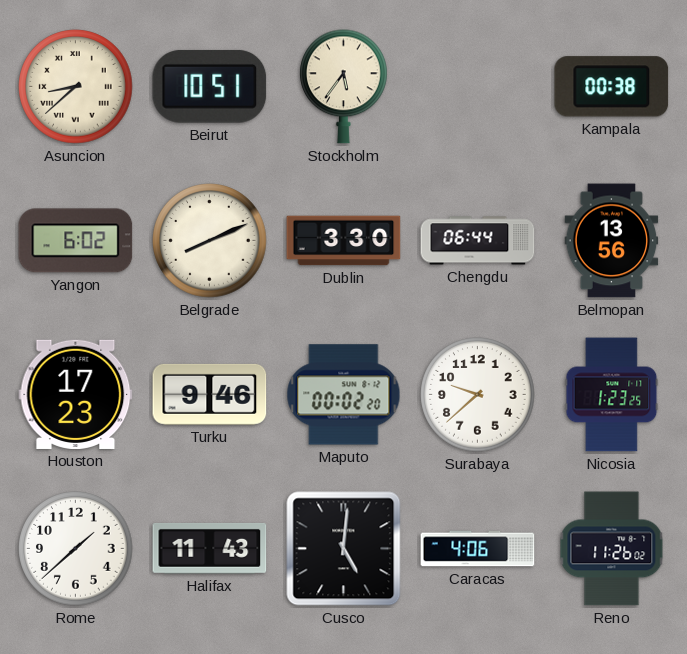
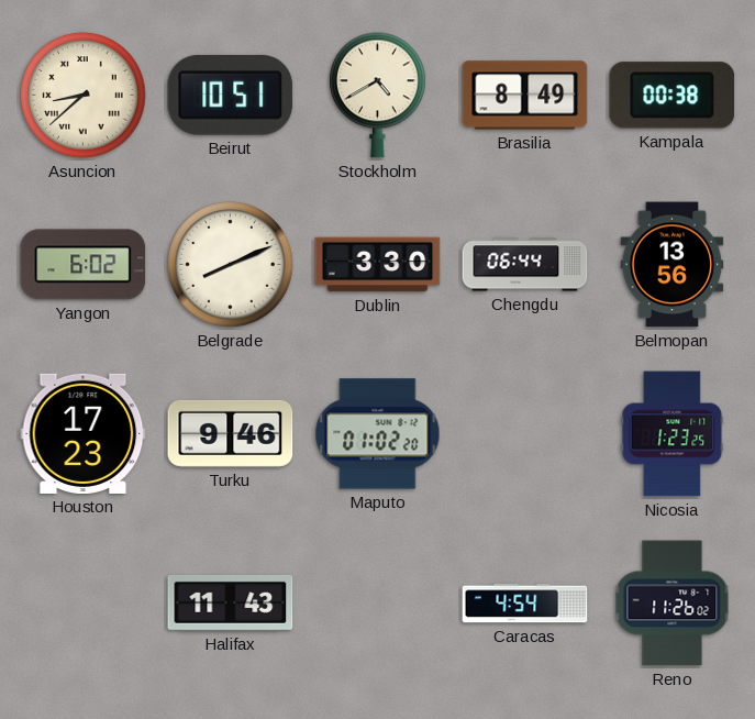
Stockholm: 5:36 -> 4:40 (378, 96)
Brasilia: none -> 8:49 (525, 96)
Maputo: 00:02 -> 01:02 (378, 434)
Surabaya: 9:38 -> none (478, 395)
Rome: 1:38 -> none (76, 549)
Cusco: 5:01 -> none (344, 549)
Caracas: 4:06 -> 4:54 (525, 604)
